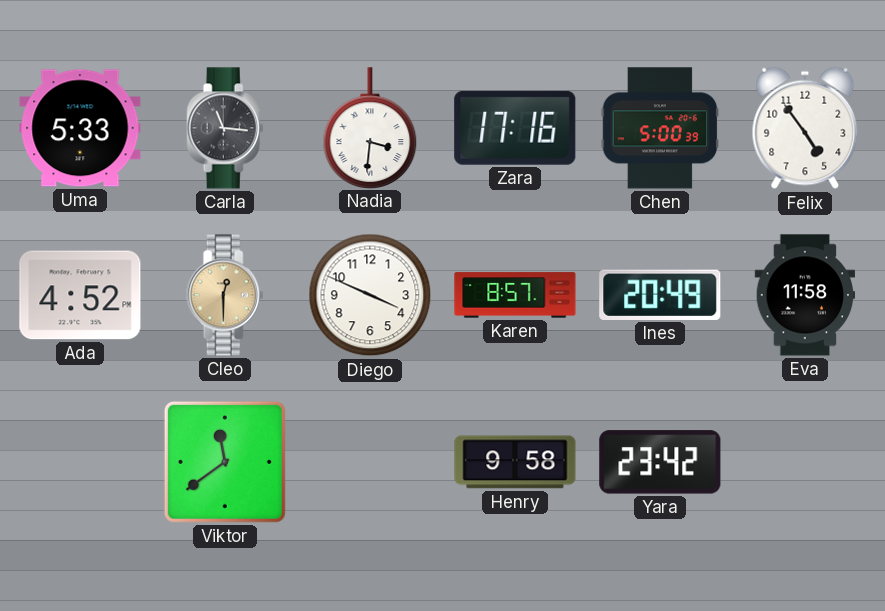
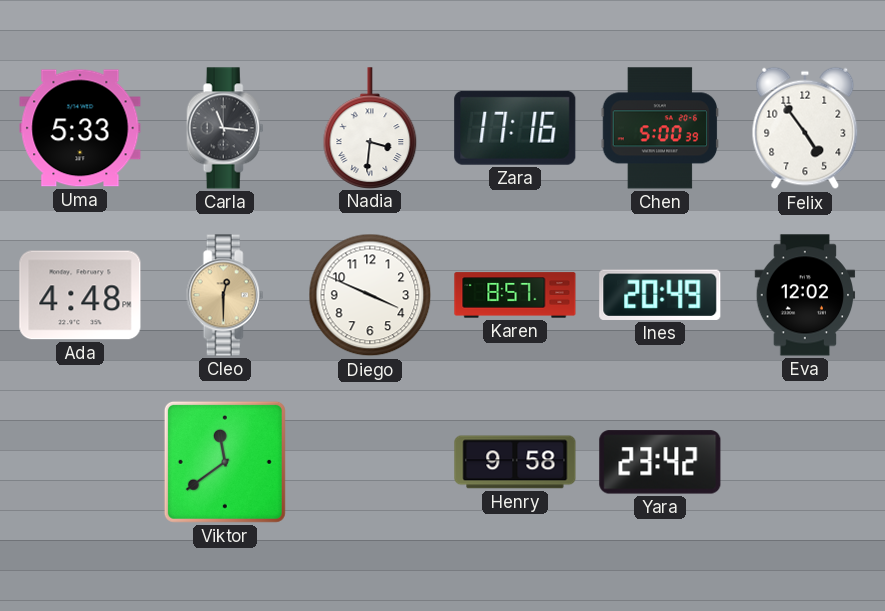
Ada: 4:52 -> 4:48 (80, 295)
Eva: 11:58 -> 12:02 (805, 295)
